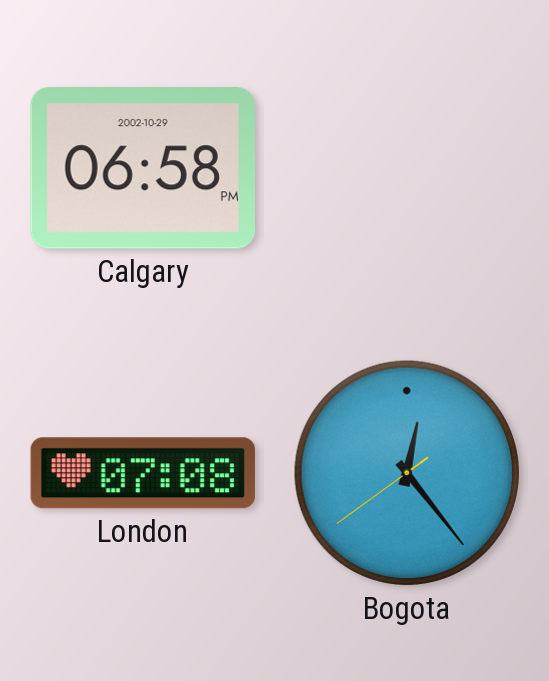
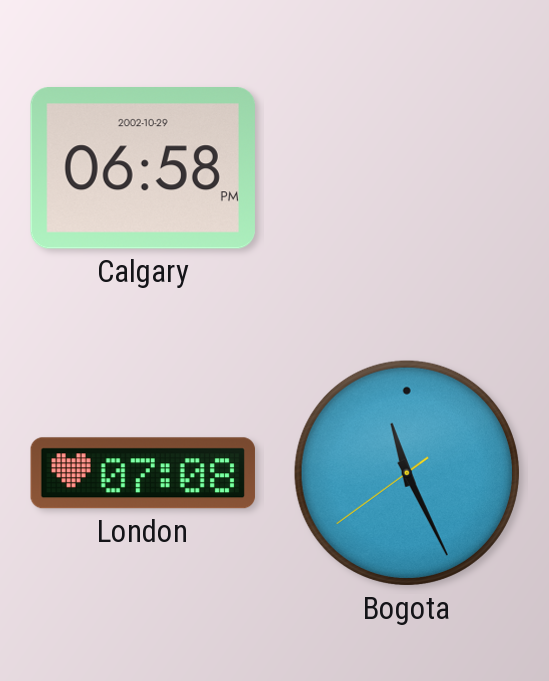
Bogota: 12:23 -> 11:25 (407, 473)
